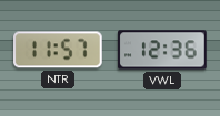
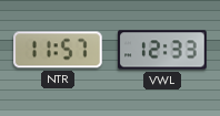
VWL: 12:36 -> 12:33 (162, 50)
